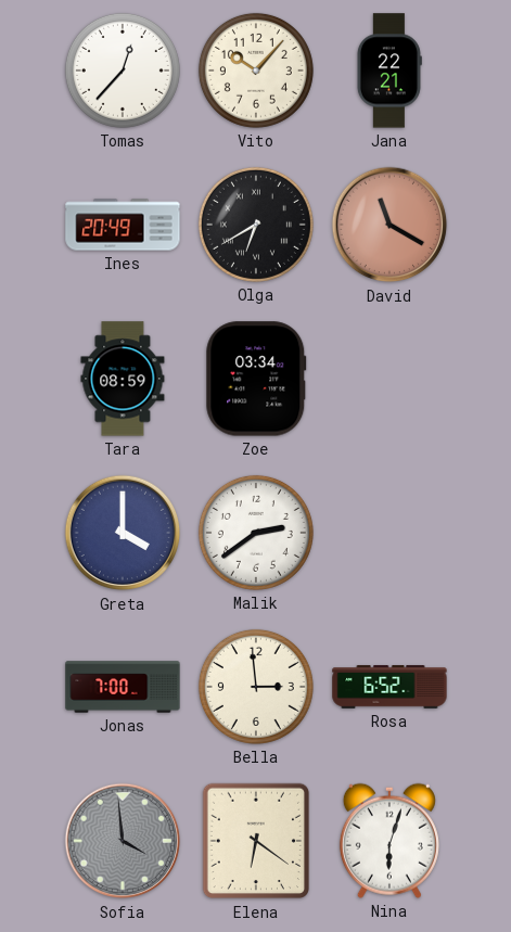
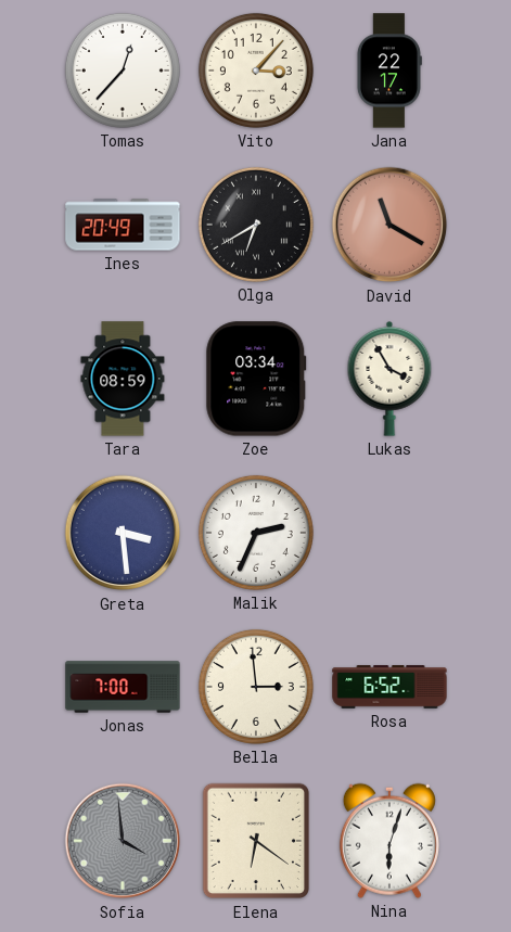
Vito: 10:07 -> 3:07 (256, 71)
Jana: 22:21 -> 22:17 (388, 71)
Lukas: none -> 3:55 (389, 379)
Greta: 4:00 -> 3:29 (123, 533)
Malik: 2:39 -> 2:34 (256, 533)
